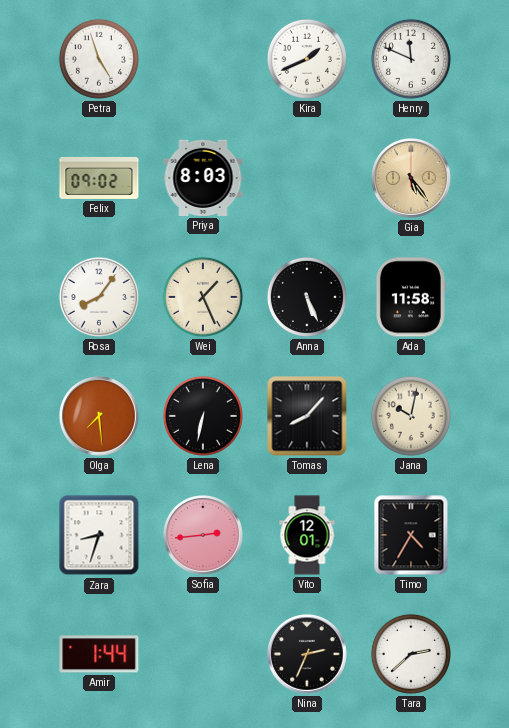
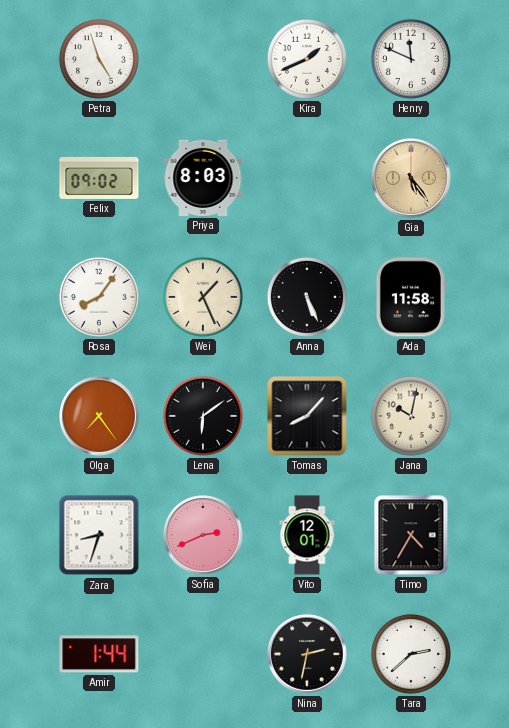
Olga: 7:29 -> 7:24 (100, 417)
Lena: 6:32 -> 6:09 (203, 416)
Sofia: 2:44 -> 2:41 (204, 536)
Nina: 2:34 -> 2:32 (308, 655)
